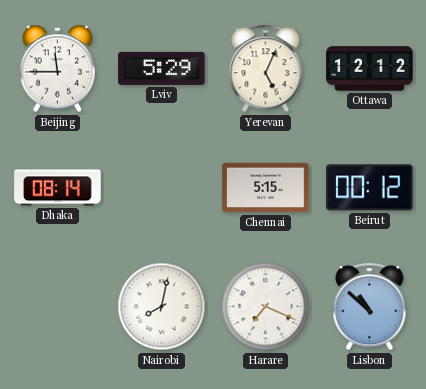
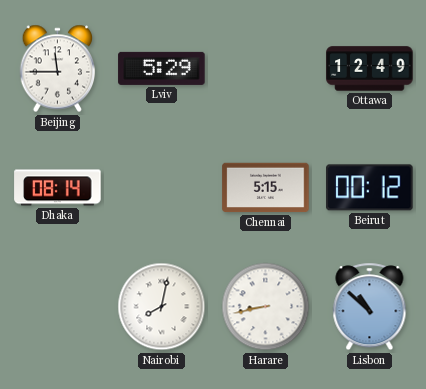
Yerevan: 5:04 -> none (266, 69)
Ottawa: 12:12 -> 12:49 (370, 69)
Harare: 7:19 -> 8:43 (266, 307)
